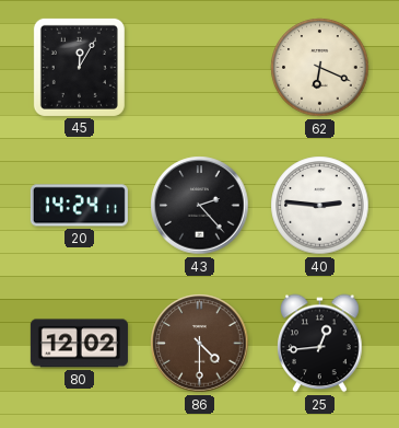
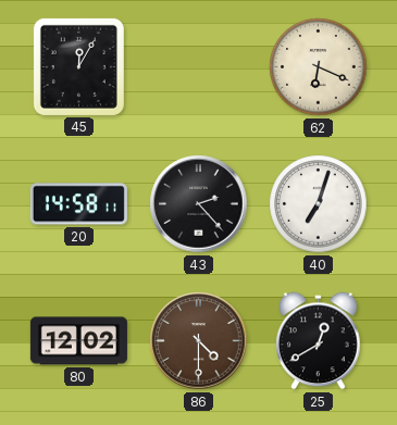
20: 14:24 -> 14:58 (78, 204)
40: 2:46 -> 7:03 (319, 204)
25: 12:44 -> 12:40 (319, 341)
